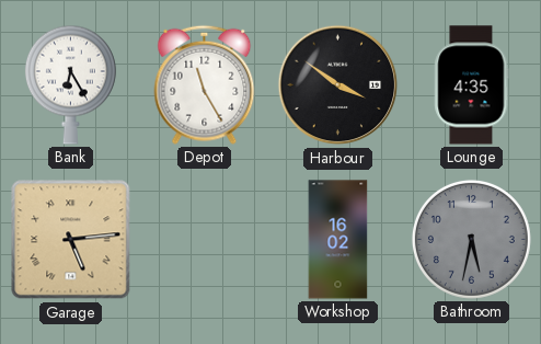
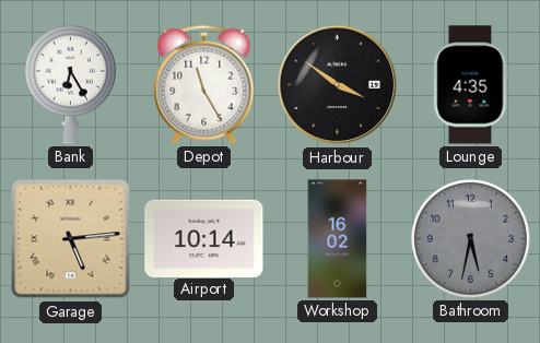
Airport: none -> 10:14 (204, 238)
